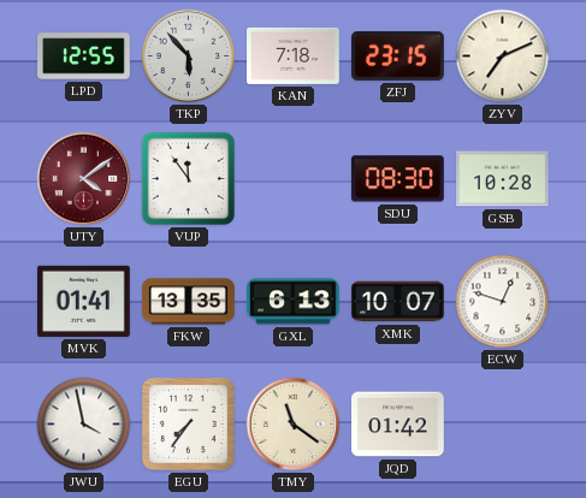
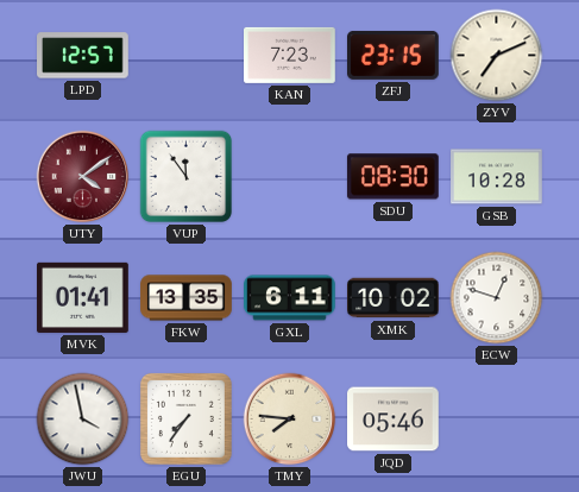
LPD: 12:55 -> 12:57 (83, 56)
TKP: 5:53 -> none (189, 57)
KAN: 7:18 -> 7:23 (290, 55)
GXL: 6:13 -> 6:11 (290, 298)
XMK: 10:07 -> 10:02 (394, 298)
TMY: 11:21 -> 7:46 (290, 420)
JQD: 01:42 -> 05:46 (394, 420)
